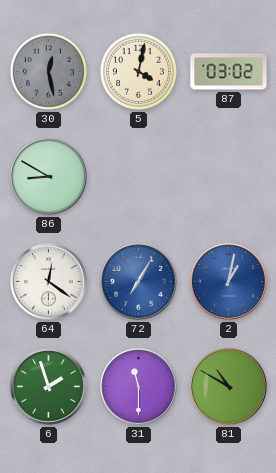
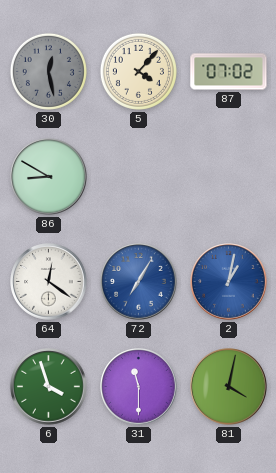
5: 4:02 -> 4:07 (138, 71)
87: 03:02 -> 07:02 (229, 72)
6: 1:57 -> 3:57 (49, 387)
81: 10:50 -> 4:02 (229, 387)
